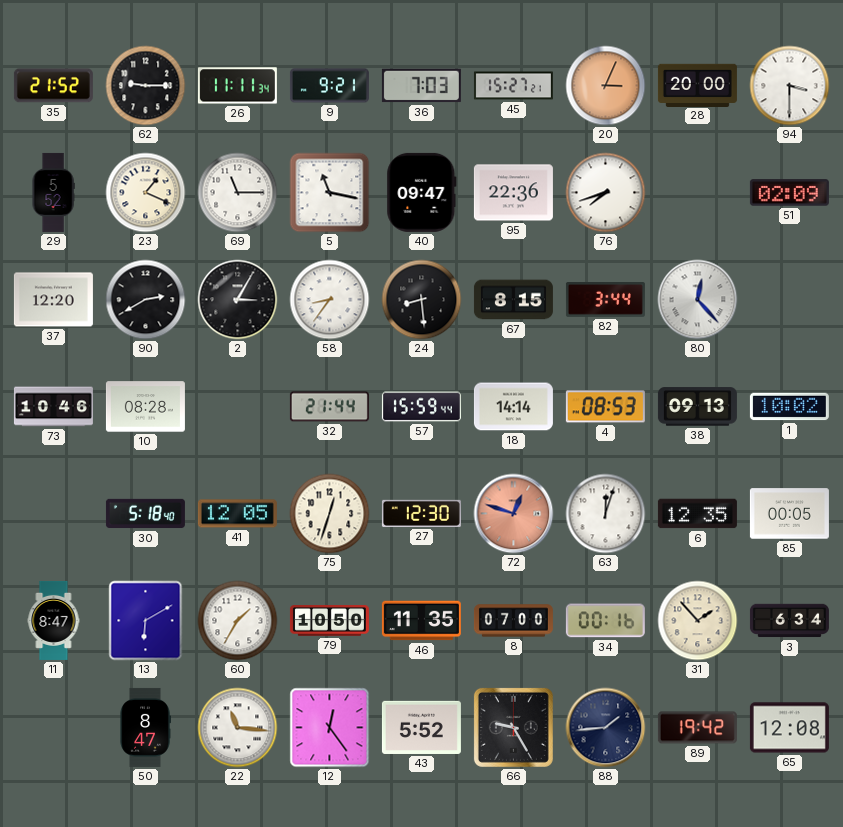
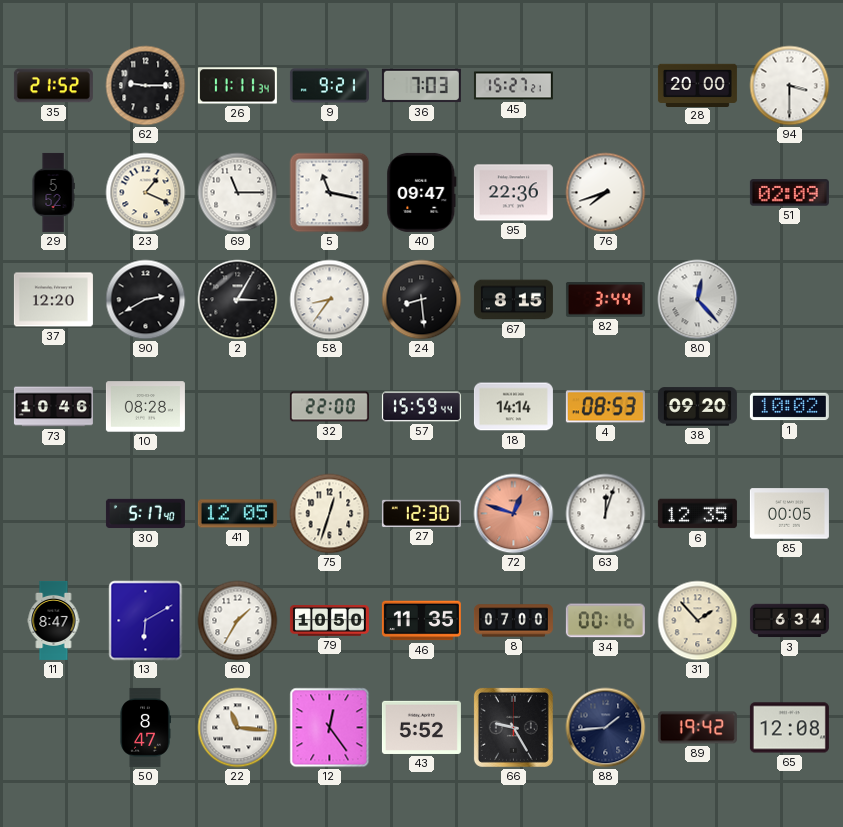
20: 3:04 -> none (606, 86)
32: 21:44 -> 22:00 (329, 407)
38: 09:13 -> 09:20 (697, 407)
30: 5:18 -> 5:17 (145, 514)
